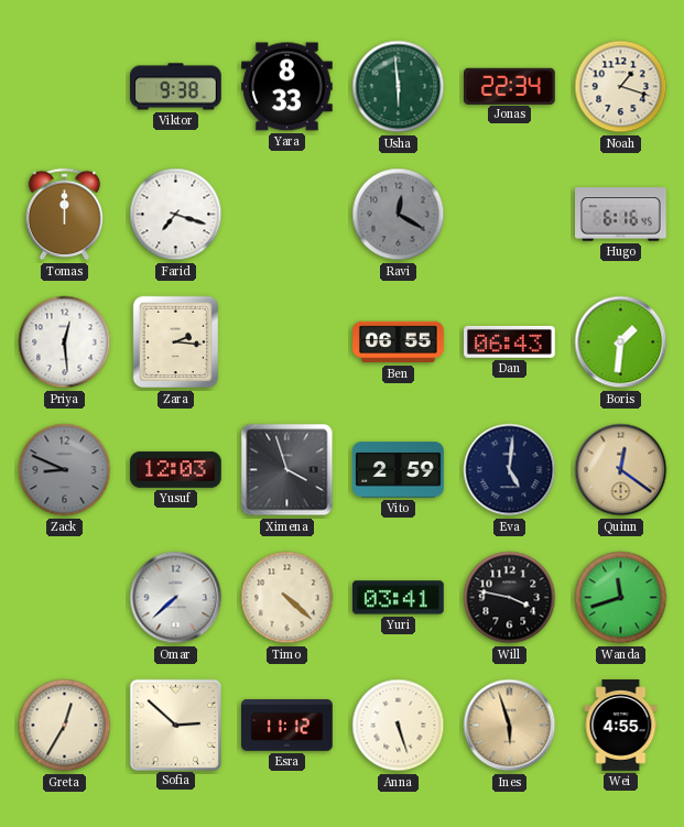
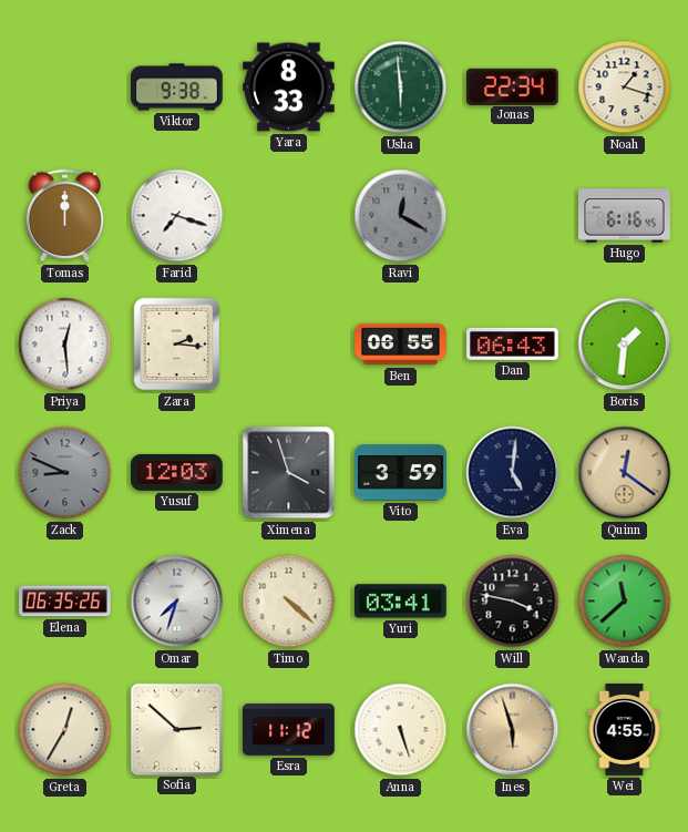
Vito: 2:59 -> 3:59 (401, 473)
Elena: none -> 06:35 (65, 602)
Omar: 7:38 -> 7:33 (177, 602)
Wanda: 11:42 -> 11:38 (625, 602)
